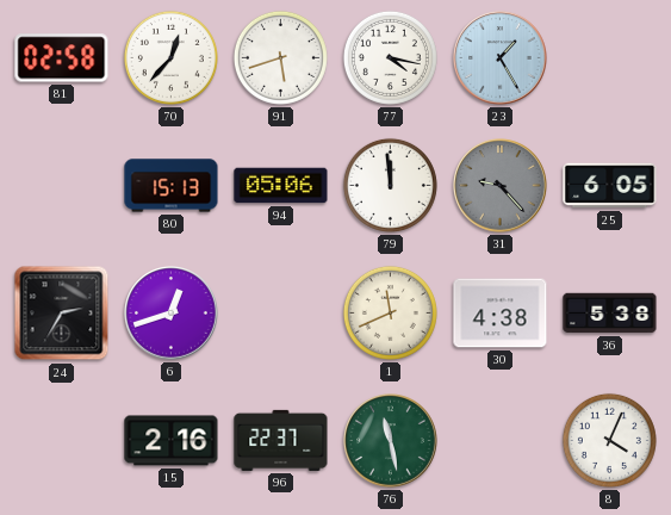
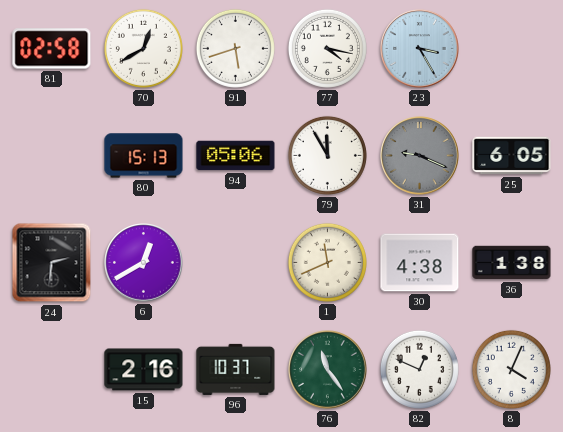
70: 12:37 -> 12:40 (143, 48)
23: 1:25 -> 3:25 (420, 49)
79: 11:59 -> 11:55 (327, 155)
31: 9:23 -> 9:19 (420, 156)
24: 2:35 -> 2:31 (52, 263)
6: 12:42 -> 12:40 (144, 263)
36: 5:38 -> 1:38 (512, 263)
96: 22:37 -> 10:37 (236, 369)
76: 11:28 -> 11:24 (328, 370)
82: none -> 12:49 (419, 369)
